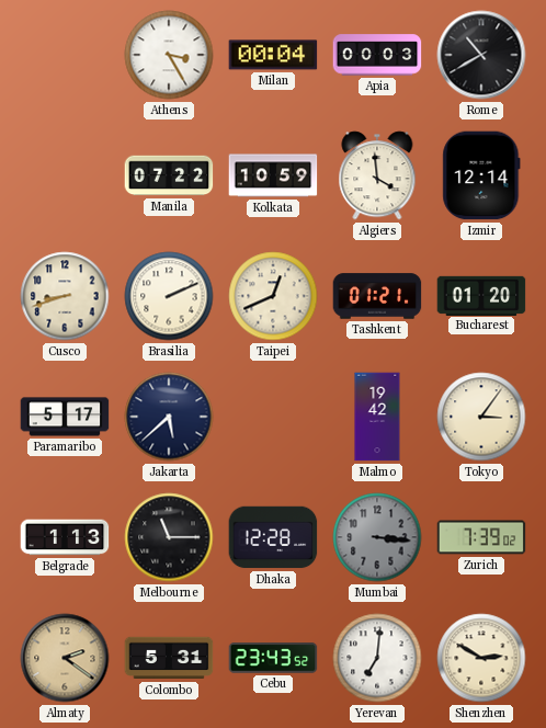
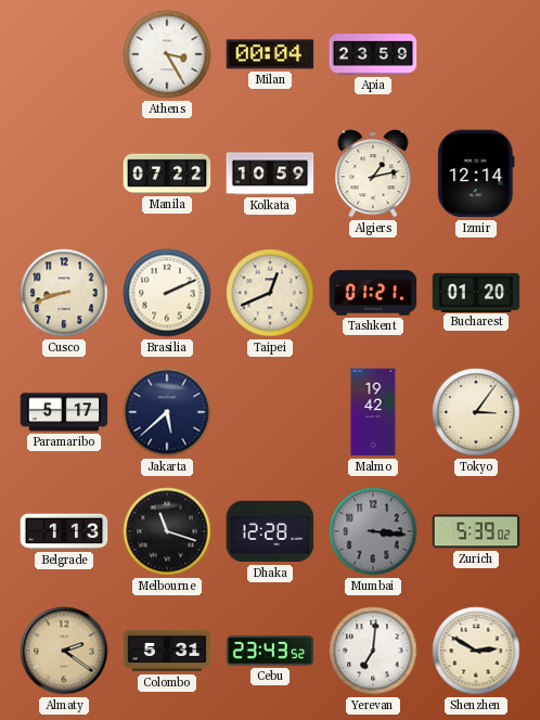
Apia: 00:03 -> 23:59 (373, 54)
Rome: 10:40 -> none (481, 55)
Algiers: 3:59 -> 1:13 (373, 173)
Melbourne: 11:15 -> 11:18 (167, 531)
Zurich: 7:39 -> 5:39 (476, 531)
